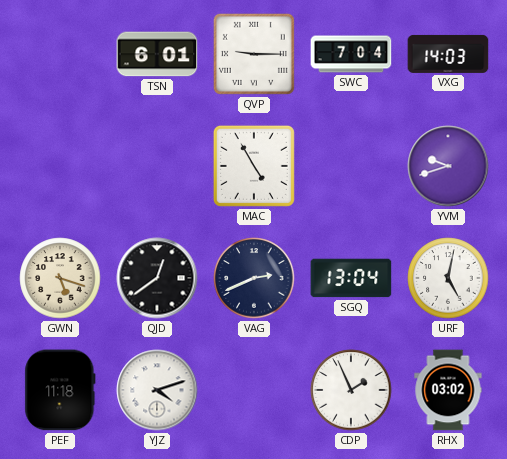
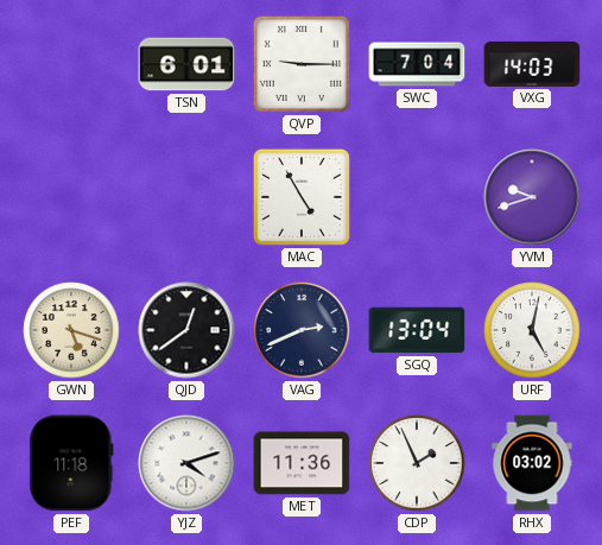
MET: none -> 11:36 (302, 463)
